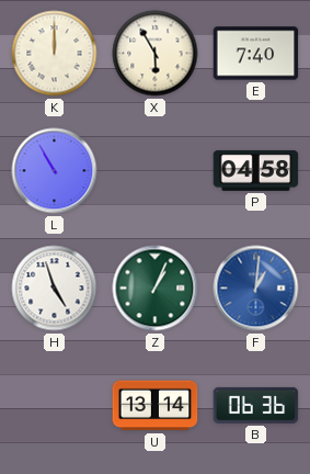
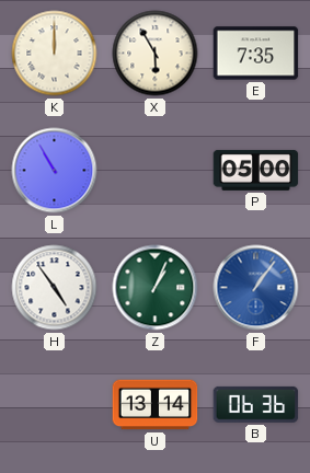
E: 7:40 -> 7:35 (256, 54)
P: 04:58 -> 05:00 (256, 170)
H: 4:57 -> 4:54 (55, 288)
F: 1:01 -> 1:06 (256, 288)
